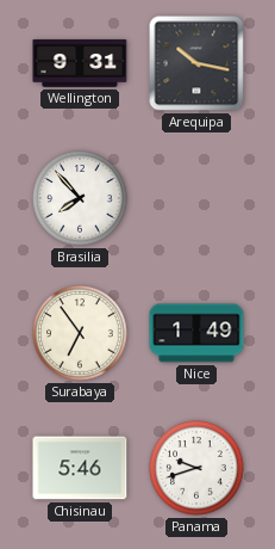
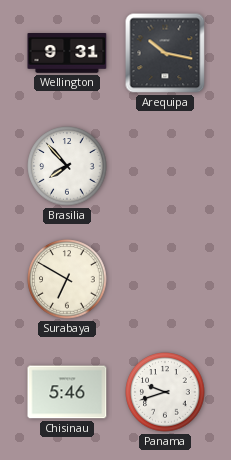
Surabaya: 6:54 -> 6:50 (67, 279)
Nice: 1:49 -> none (196, 333)
